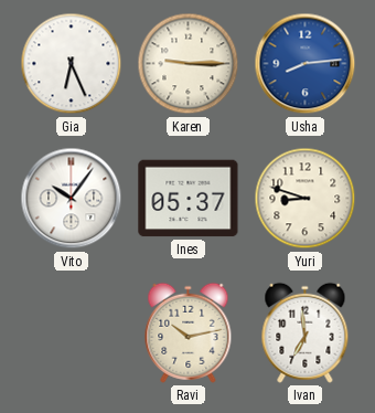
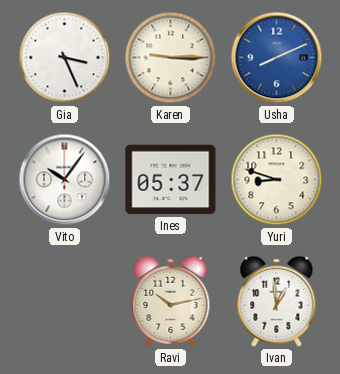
Gia: 6:26 -> 3:26 (65, 58)
Usha: 8:14 -> 8:11 (277, 58)
Ivan: 6:59 -> 12:59 (277, 301)
